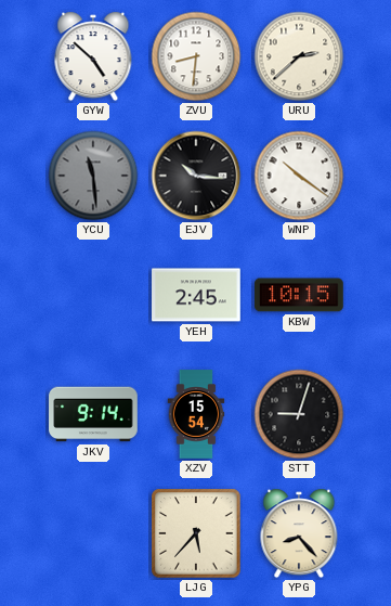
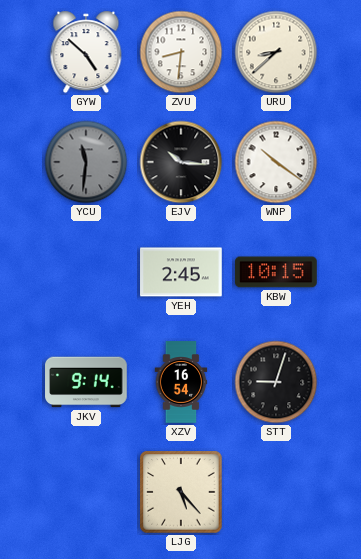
URU: 2:38 -> 8:38 (276, 52)
YCU: 11:29 -> 11:31 (86, 162)
XZV: 15:54 -> 16:54 (181, 382)
LJG: 5:37 -> 5:23 (181, 492)
YPG: 8:23 -> none (299, 533)
